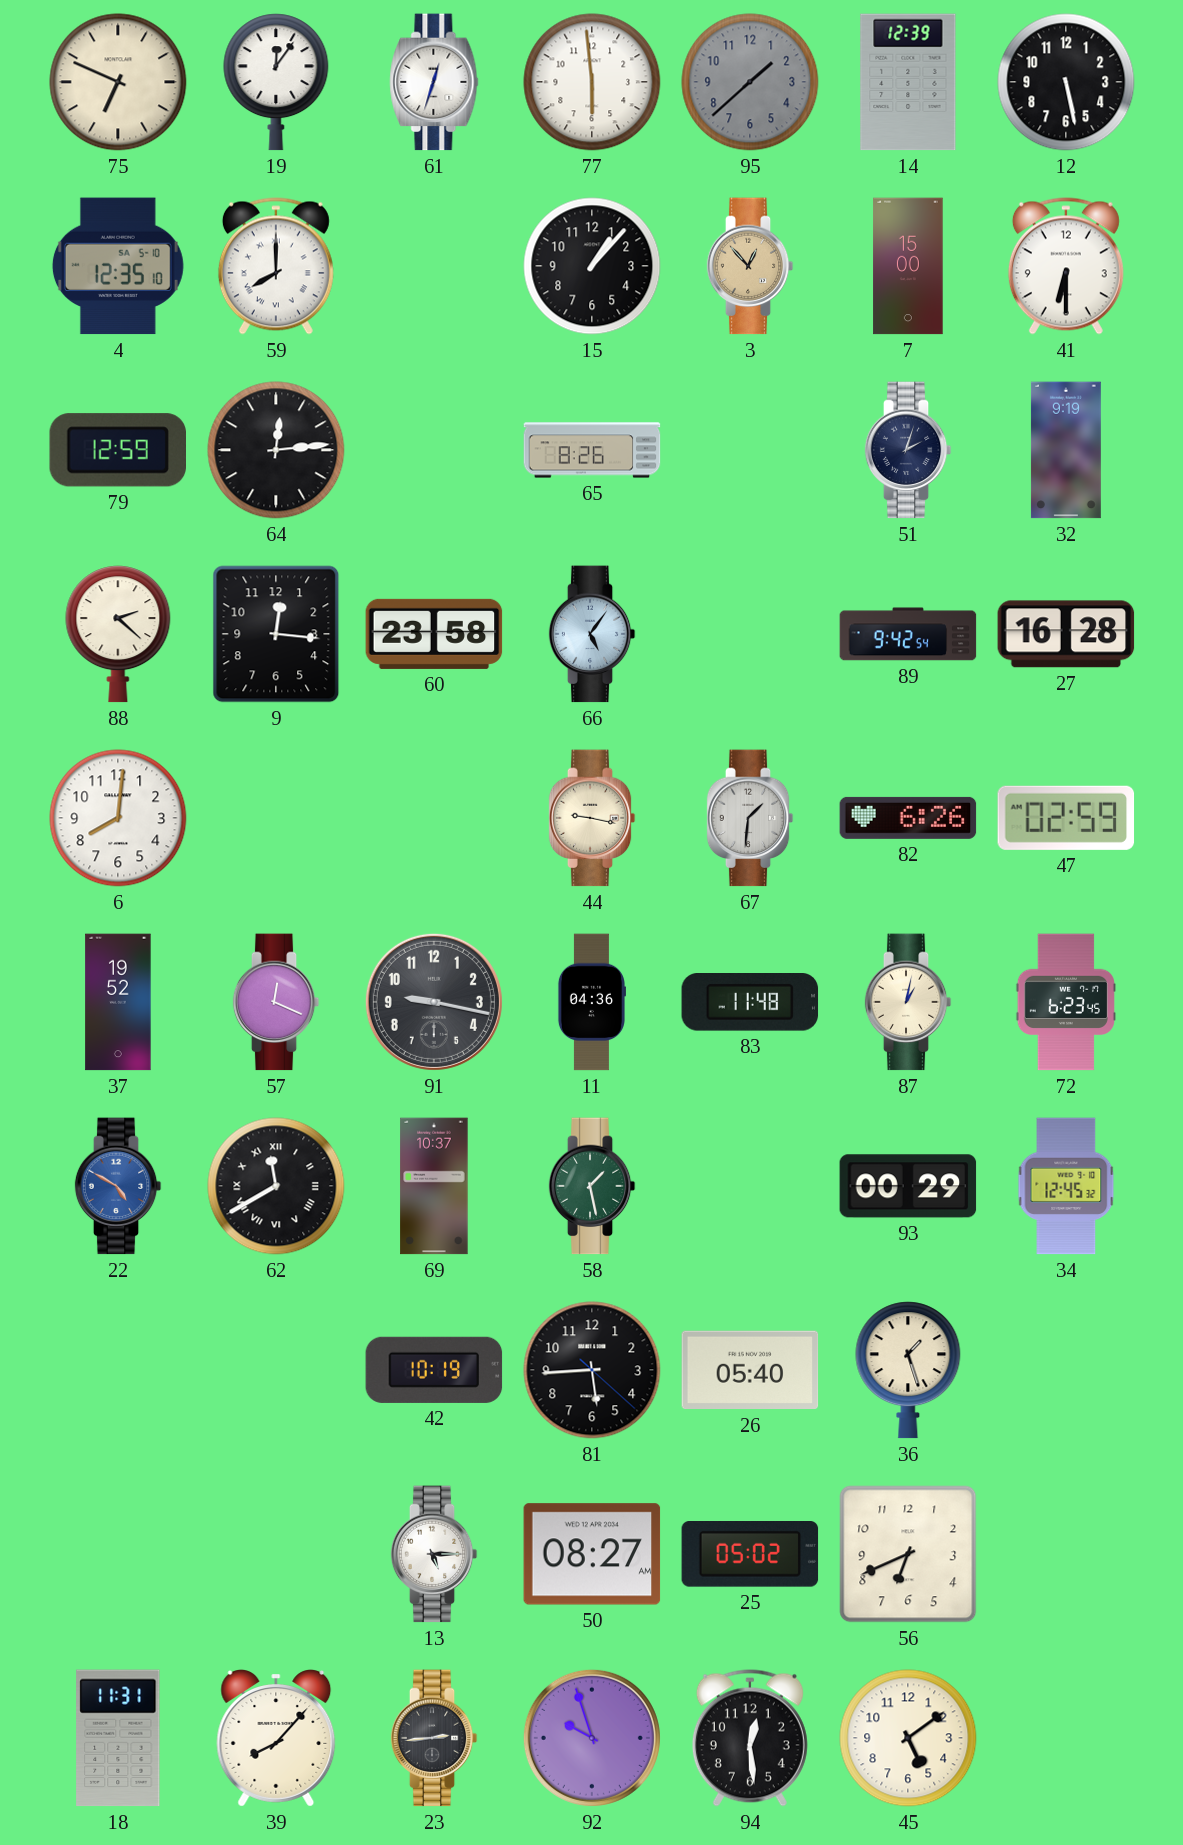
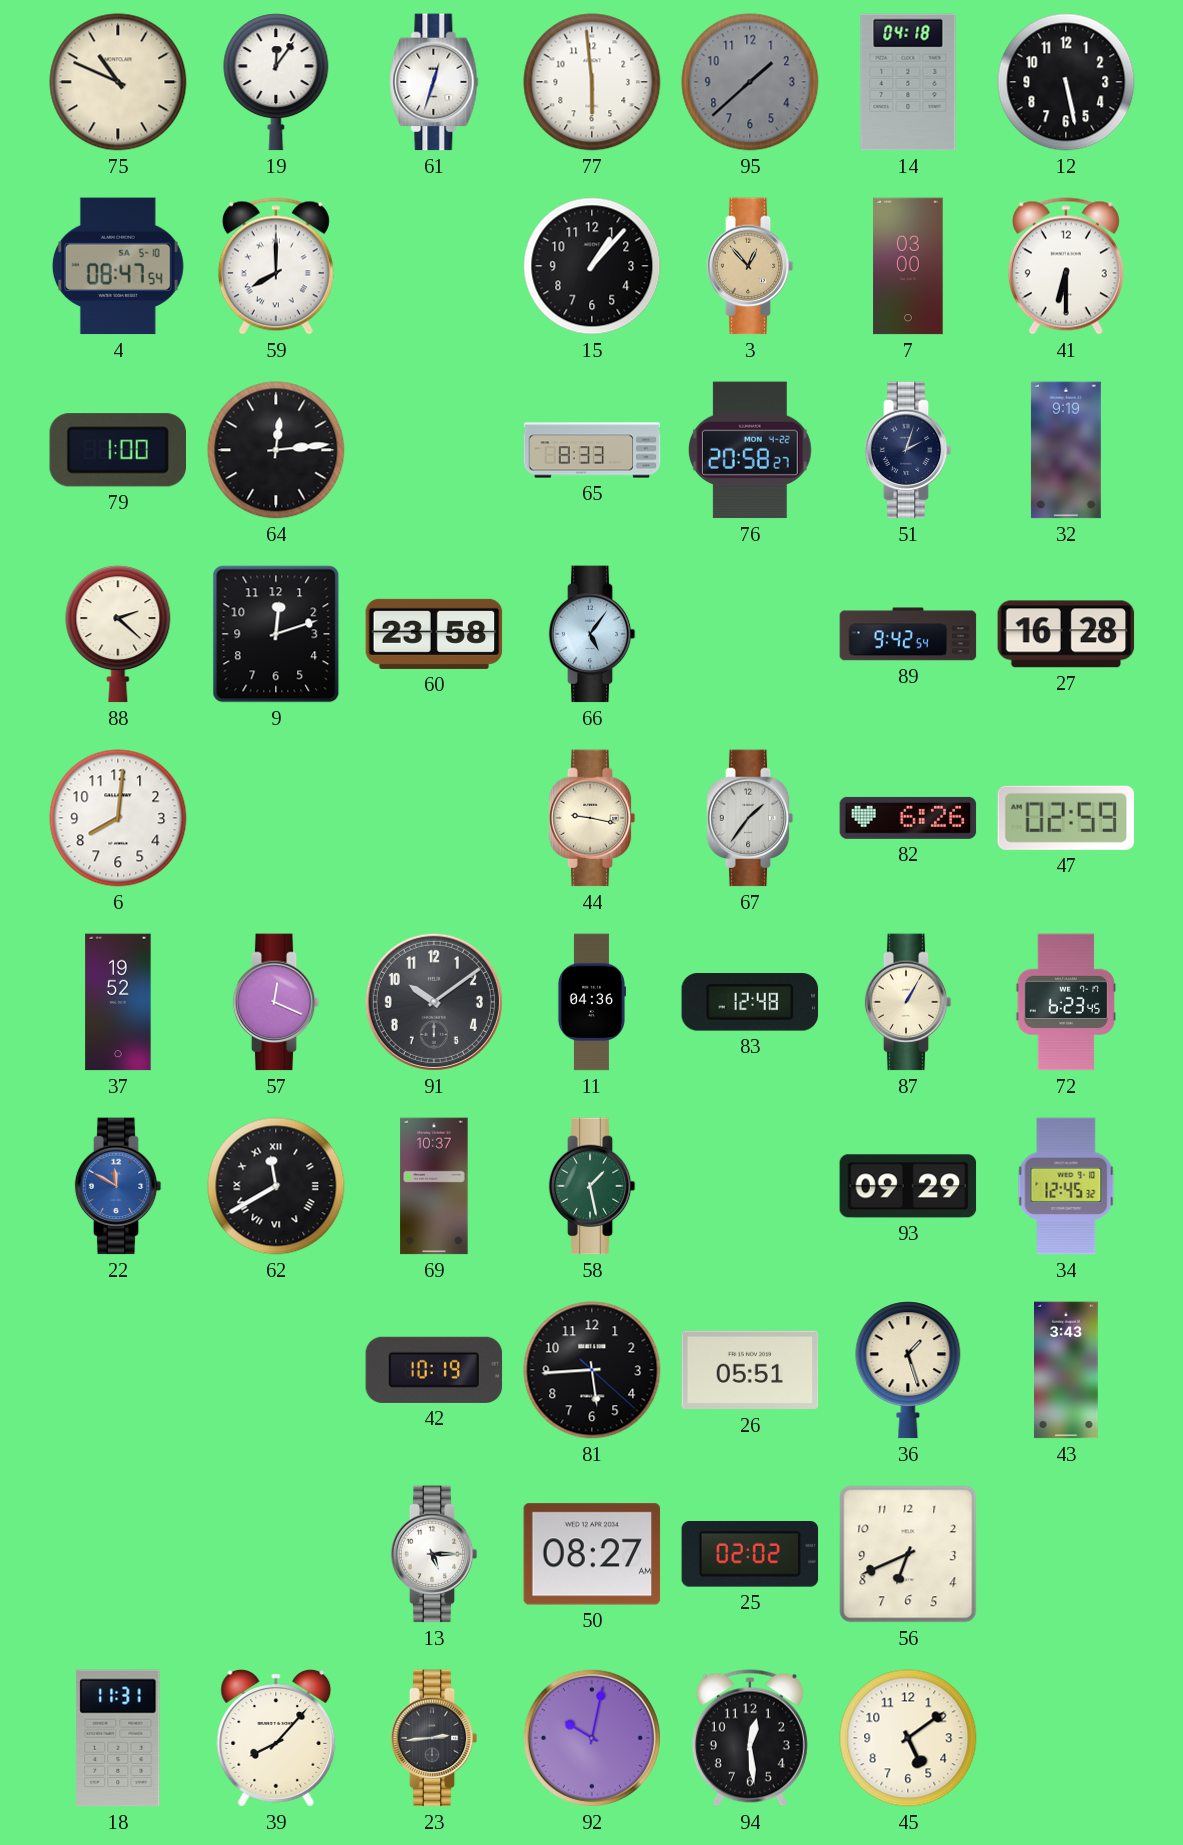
75: 6:49 -> 10:49 (118, 82)
14: 12:39 -> 04:18 (908, 82)
4: 12:35 -> 08:47 (118, 266)
7: 15:00 -> 03:00 (908, 266)
79: 12:59 -> 1:00 (117, 450)
65: 8:26 -> 8:33 (592, 450)
76: none -> 20:58 (750, 450)
9: 12:16 -> 12:12 (276, 634)
67: 1:31 -> 1:36 (750, 818)
91: 9:17 -> 10:09 (434, 1002)
83: 11:48 -> 12:48 (750, 1002)
87: 1:02 -> 1:05 (908, 1002)
22: 4:50 -> 11:50 (118, 1186)
93: 00:29 -> 09:29 (908, 1186)
26: 05:40 -> 05:51 (750, 1370)
43: none -> 3:43 (1067, 1370)
25: 05:02 -> 02:02 (750, 1555)
92: 9:57 -> 10:02 (592, 1738)
